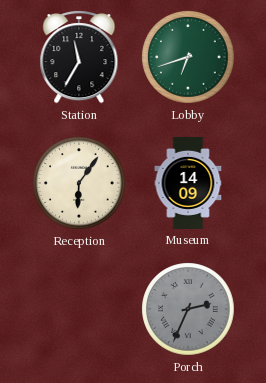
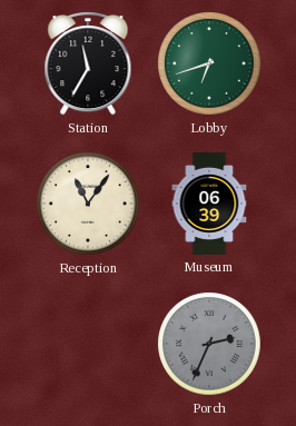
Reception: 6:06 -> 11:06 (88, 204)
Museum: 14:09 -> 06:39 (209, 204)
